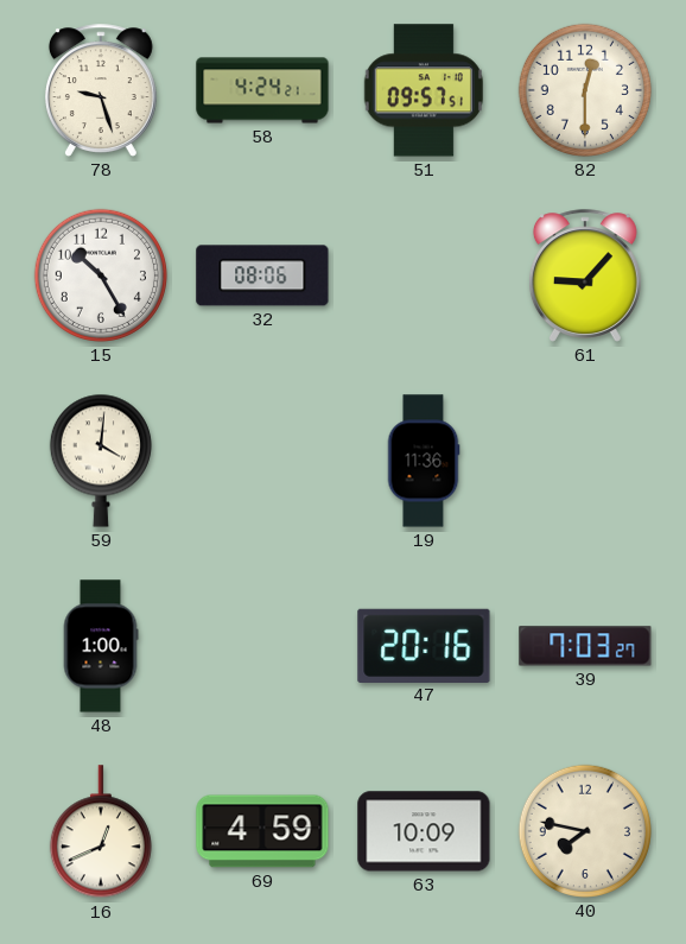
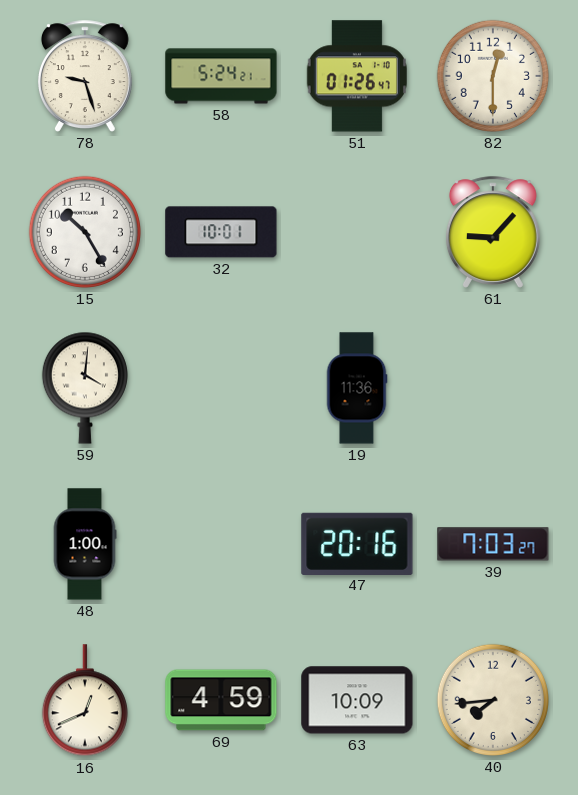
58: 4:24 -> 5:24 (221, 76)
51: 09:57 -> 01:26 (357, 76)
32: 08:06 -> 10:01 (221, 232)
40: 7:47 -> 7:44 (493, 700)
